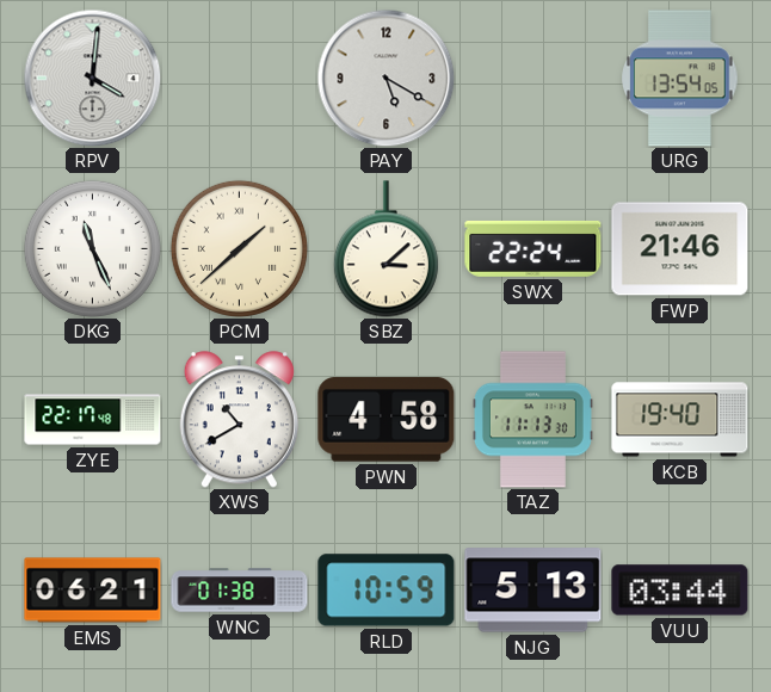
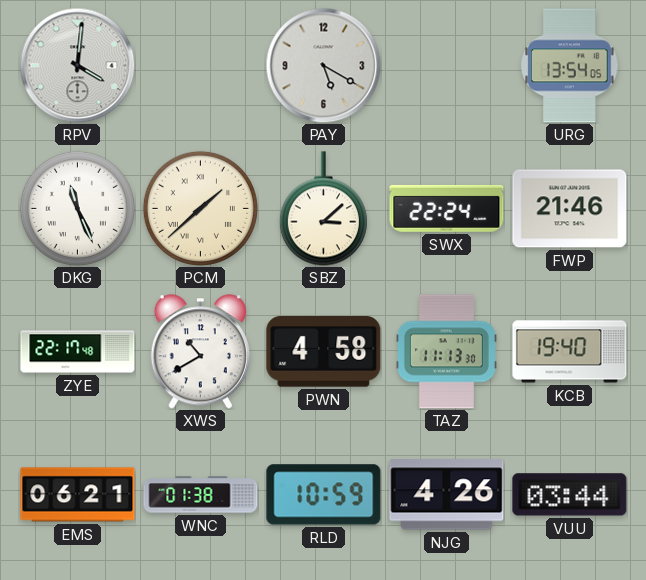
NJG: 5:13 -> 4:26 (447, 495)
